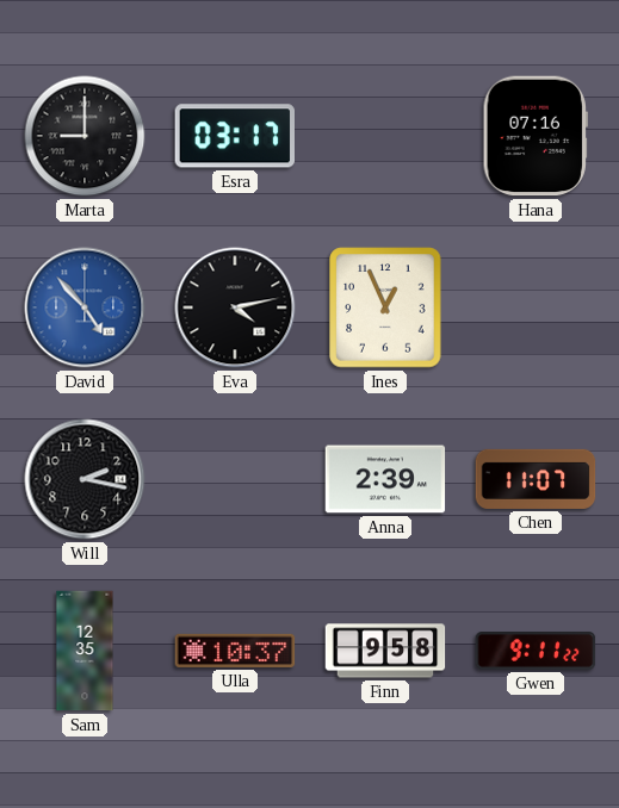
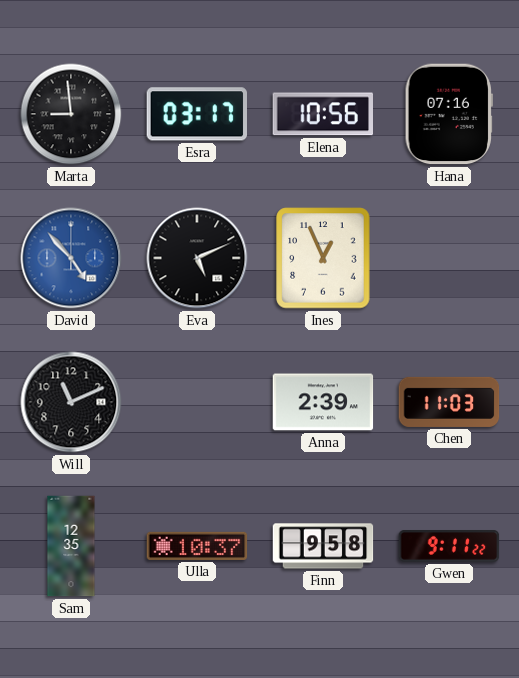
Marta: 9:00 -> 8:59 (71, 114)
Elena: none -> 10:56 (323, 114)
Eva: 4:13 -> 5:11 (197, 258)
Will: 2:17 -> 11:11 (71, 402)
Chen: 11:07 -> 11:03 (449, 402)
